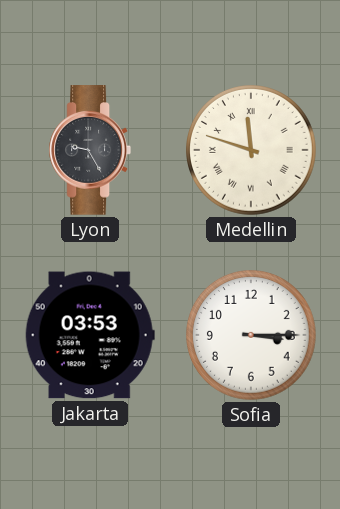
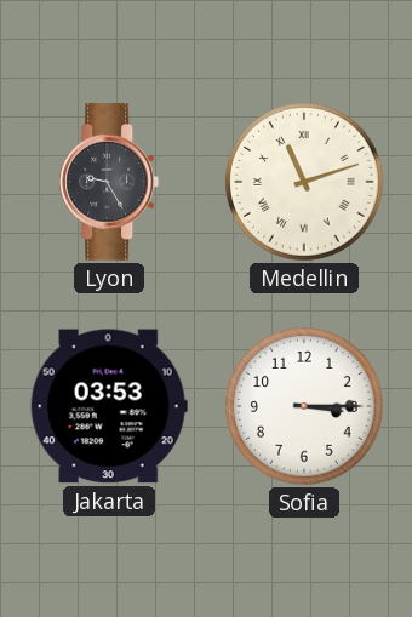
Medellin: 11:48 -> 11:12 (305, 183)
